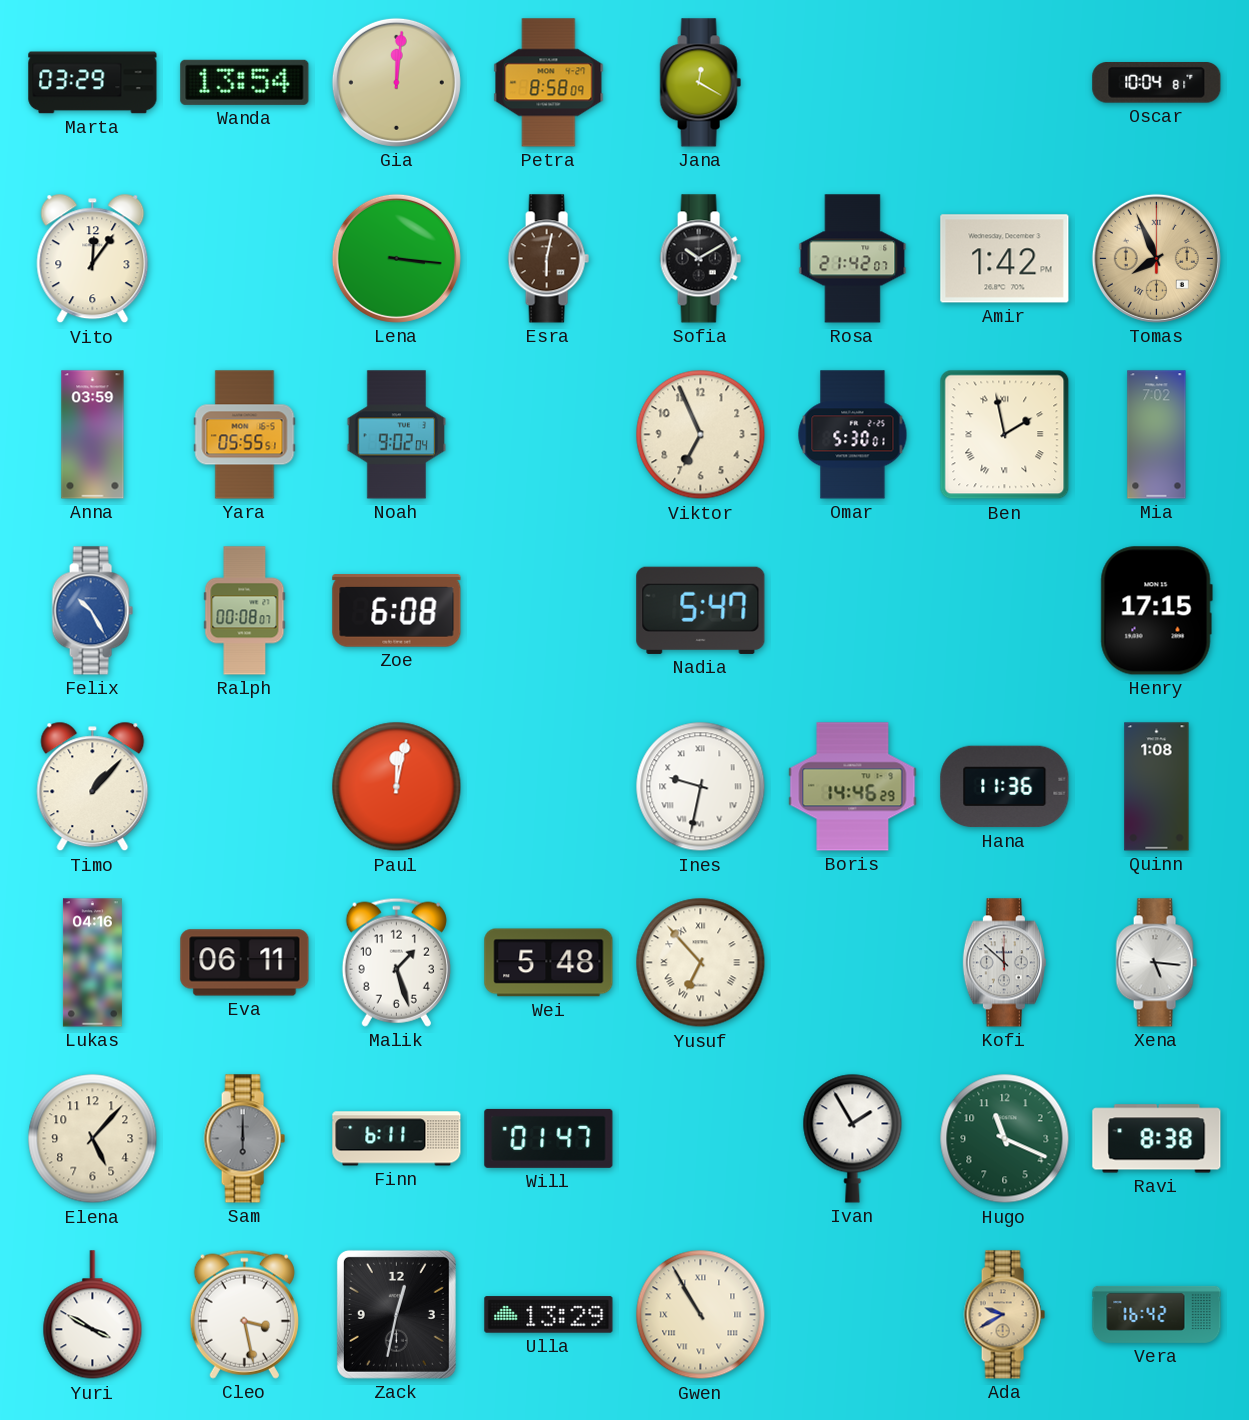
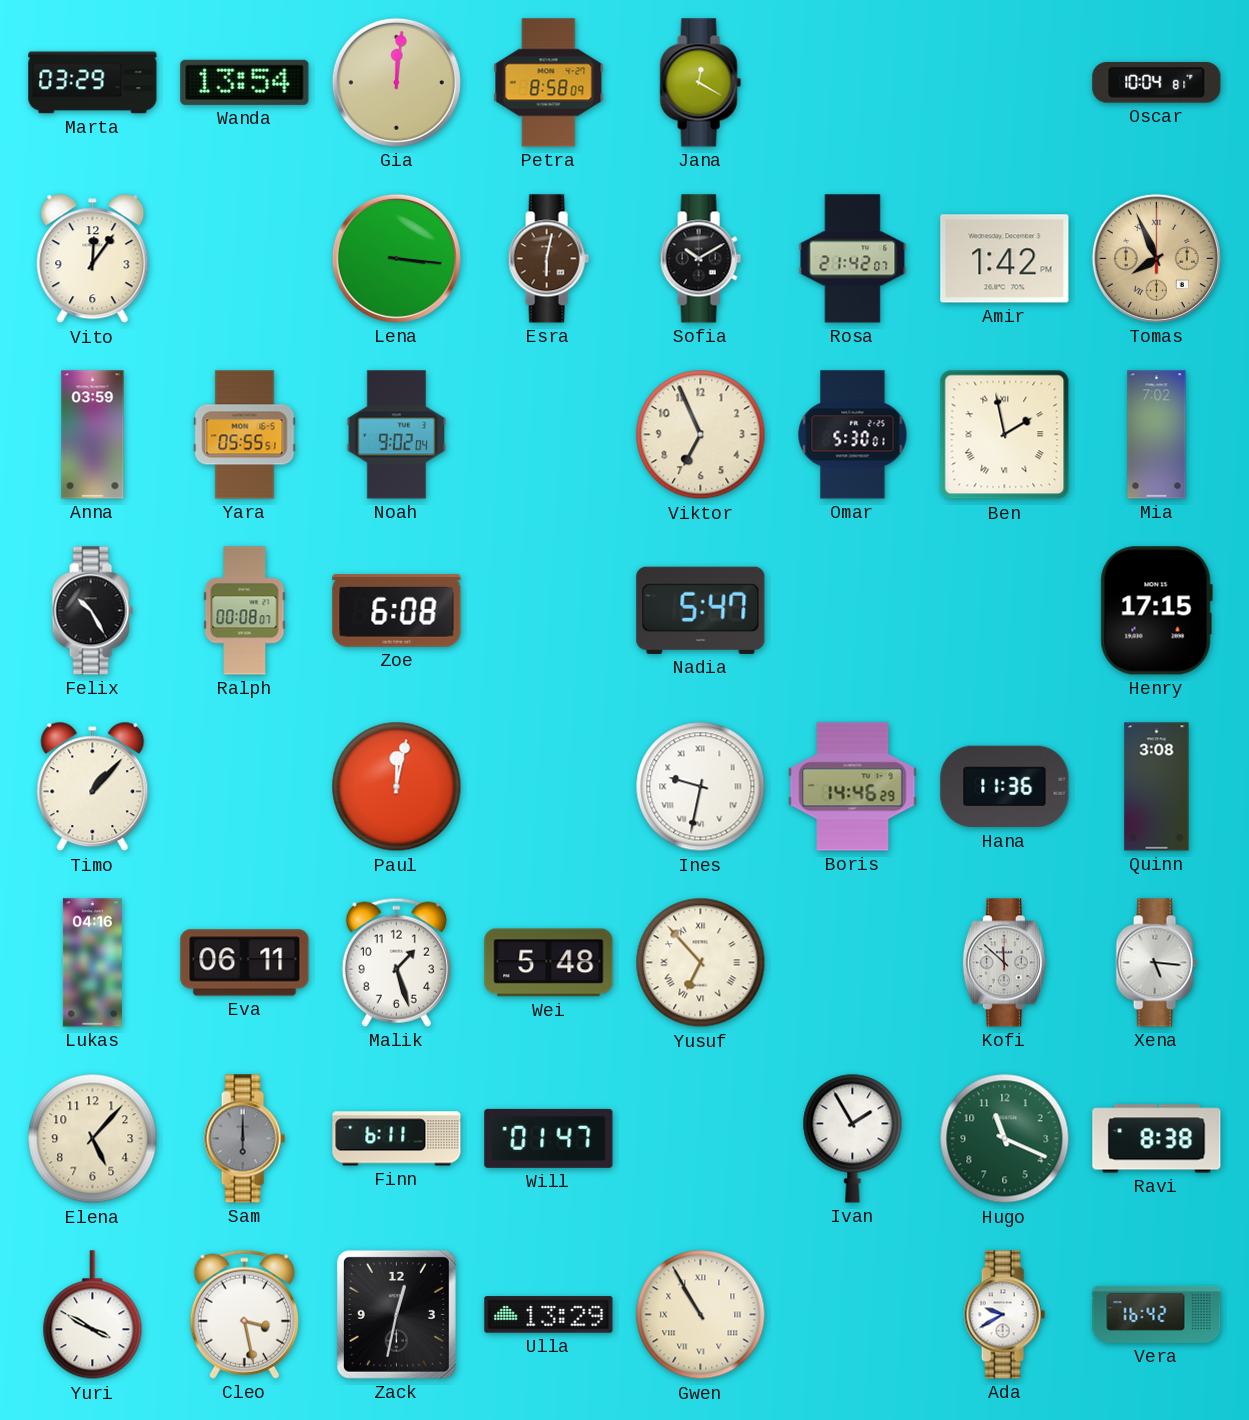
Felix dial: blue -> black (92, 611)
Quinn: 1:08 -> 3:08 (1157, 787)
Ada dial: champagne -> white (1004, 1315)
